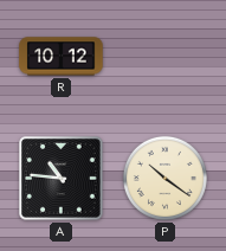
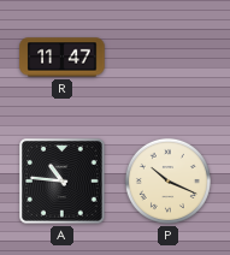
R: 10:12 -> 11:47 (63, 58)
P: 10:21 -> 10:19 (167, 180)
